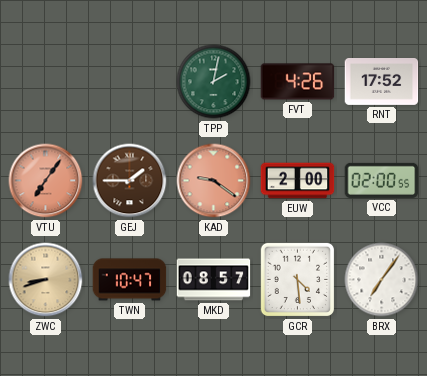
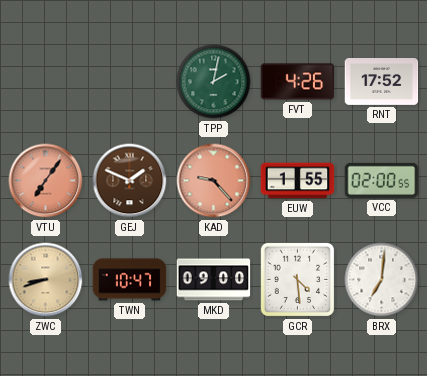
GEJ: 1:45 -> 1:49 (130, 181)
KAD: 9:21 -> 9:23 (214, 181)
EUW: 2:00 -> 1:55 (298, 181)
MKD: 08:57 -> 09:00 (214, 280)
BRX: 7:06 -> 7:01 (382, 280)
